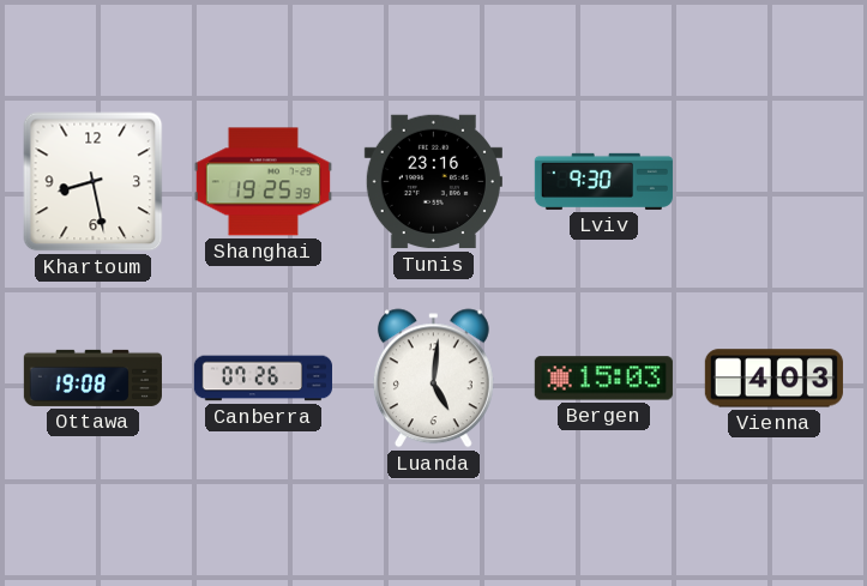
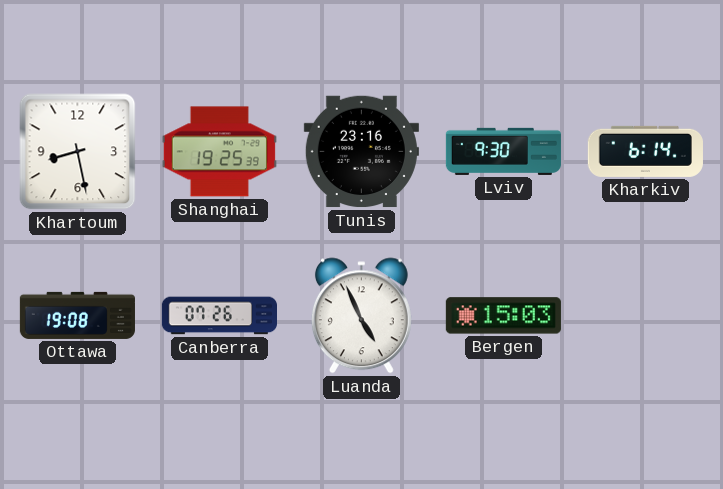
Kharkiv: none -> 6:14 (645, 151)
Luanda: 5:01 -> 4:56 (361, 316)
Vienna: 4:03 -> none (773, 379)
